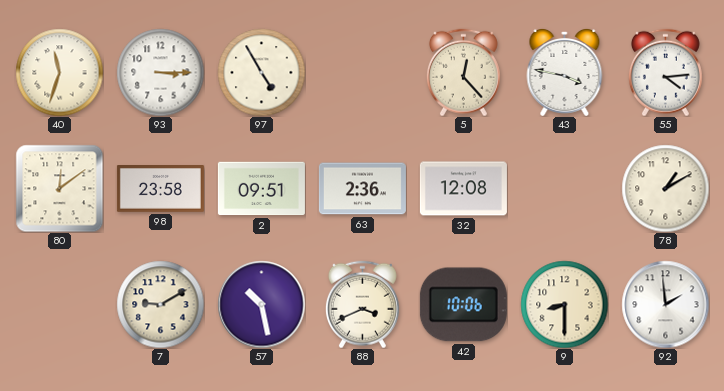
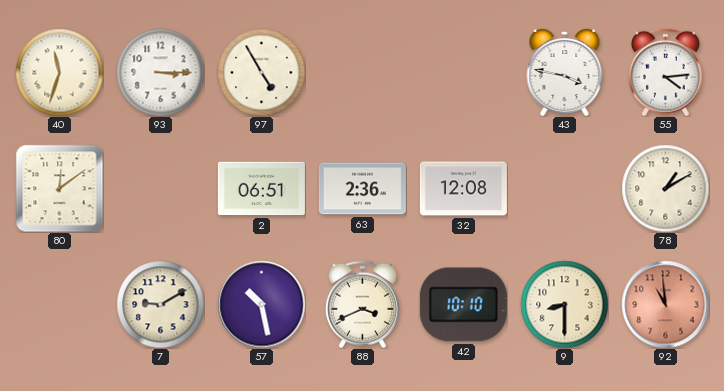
5: 12:23 -> none (463, 72)
98: 23:58 -> none (160, 189)
2: 09:51 -> 06:51 (261, 189)
42: 10:06 -> 10:10 (463, 305)
92: 1:59 -> 10:59 (665, 304)
92 dial: white -> salmon (665, 304)
